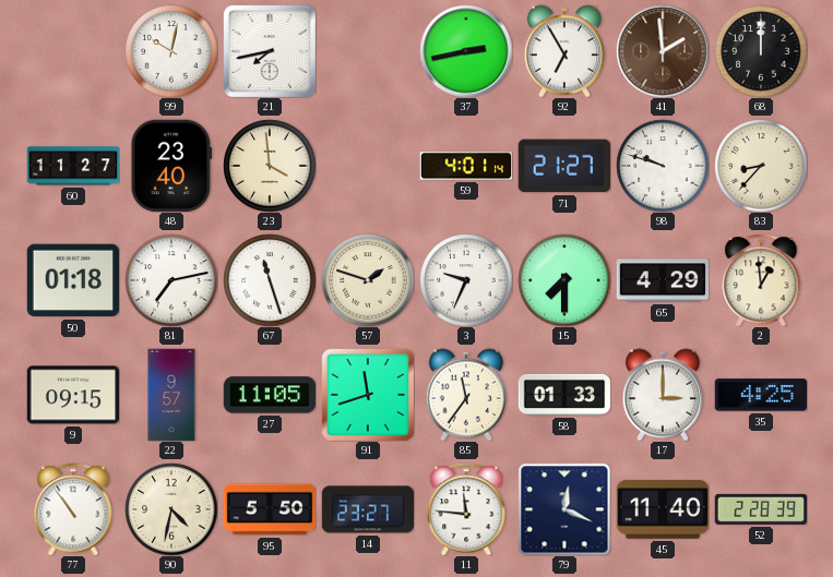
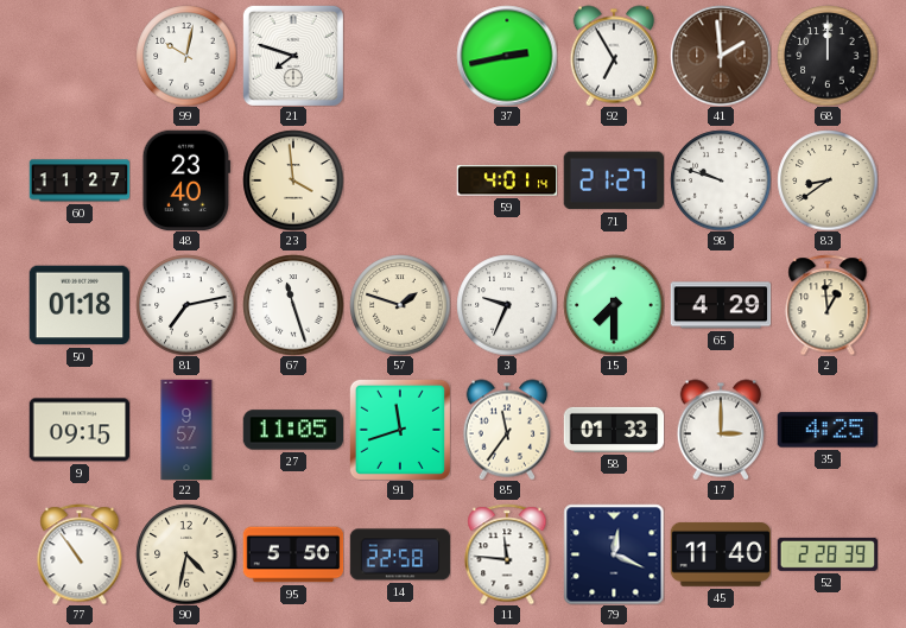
21: 7:43 -> 7:48 (293, 56)
83: 8:37 -> 8:39 (828, 180)
14: 23:27 -> 22:58 (400, 554)
